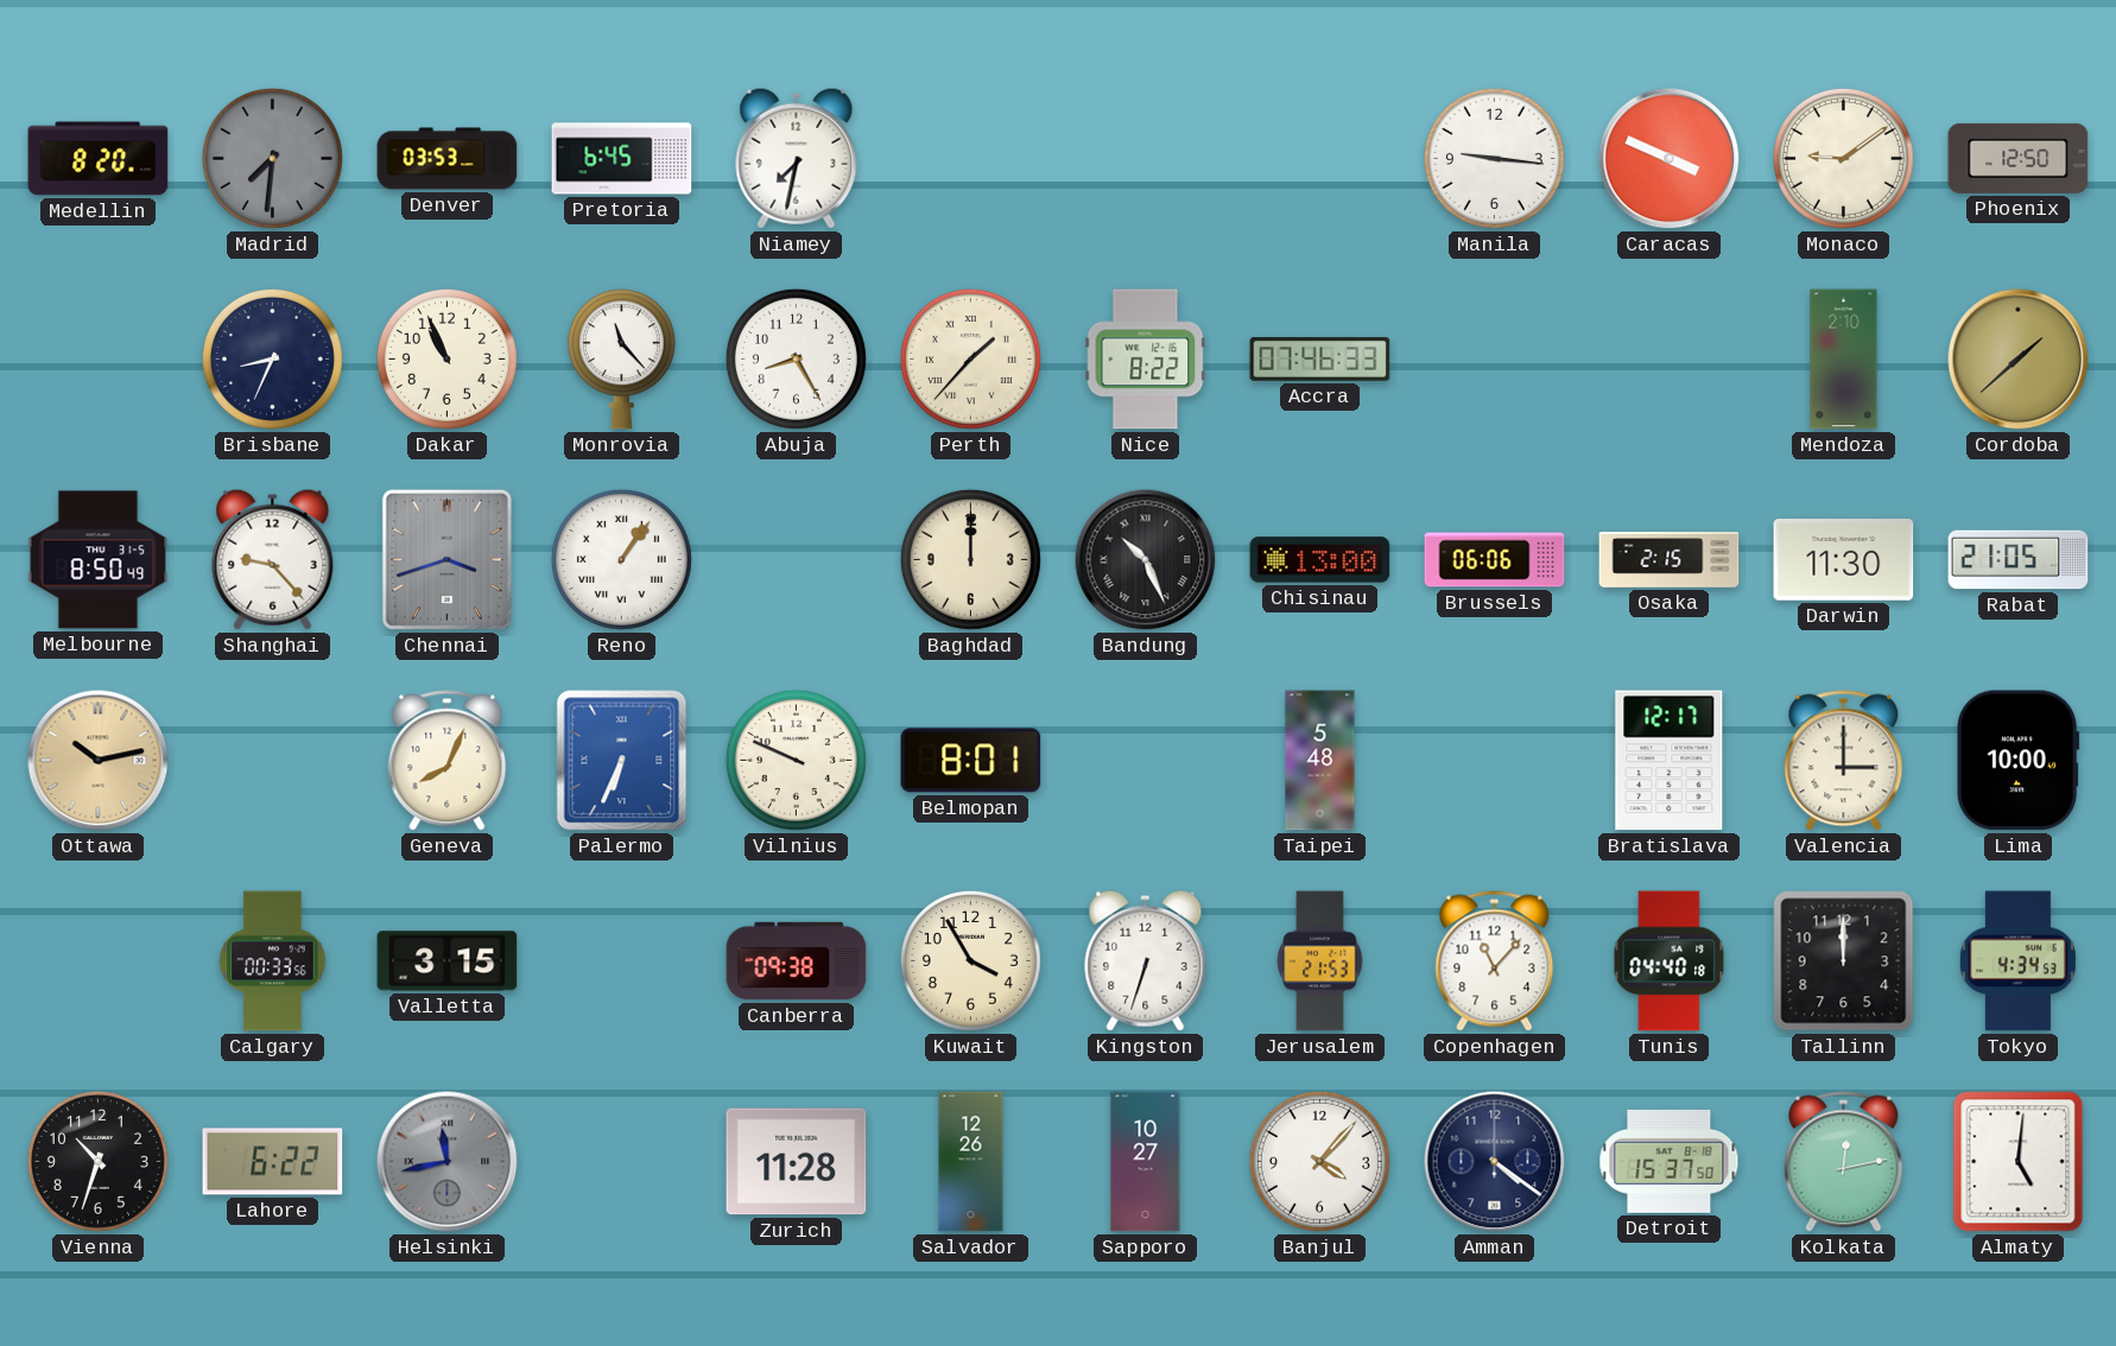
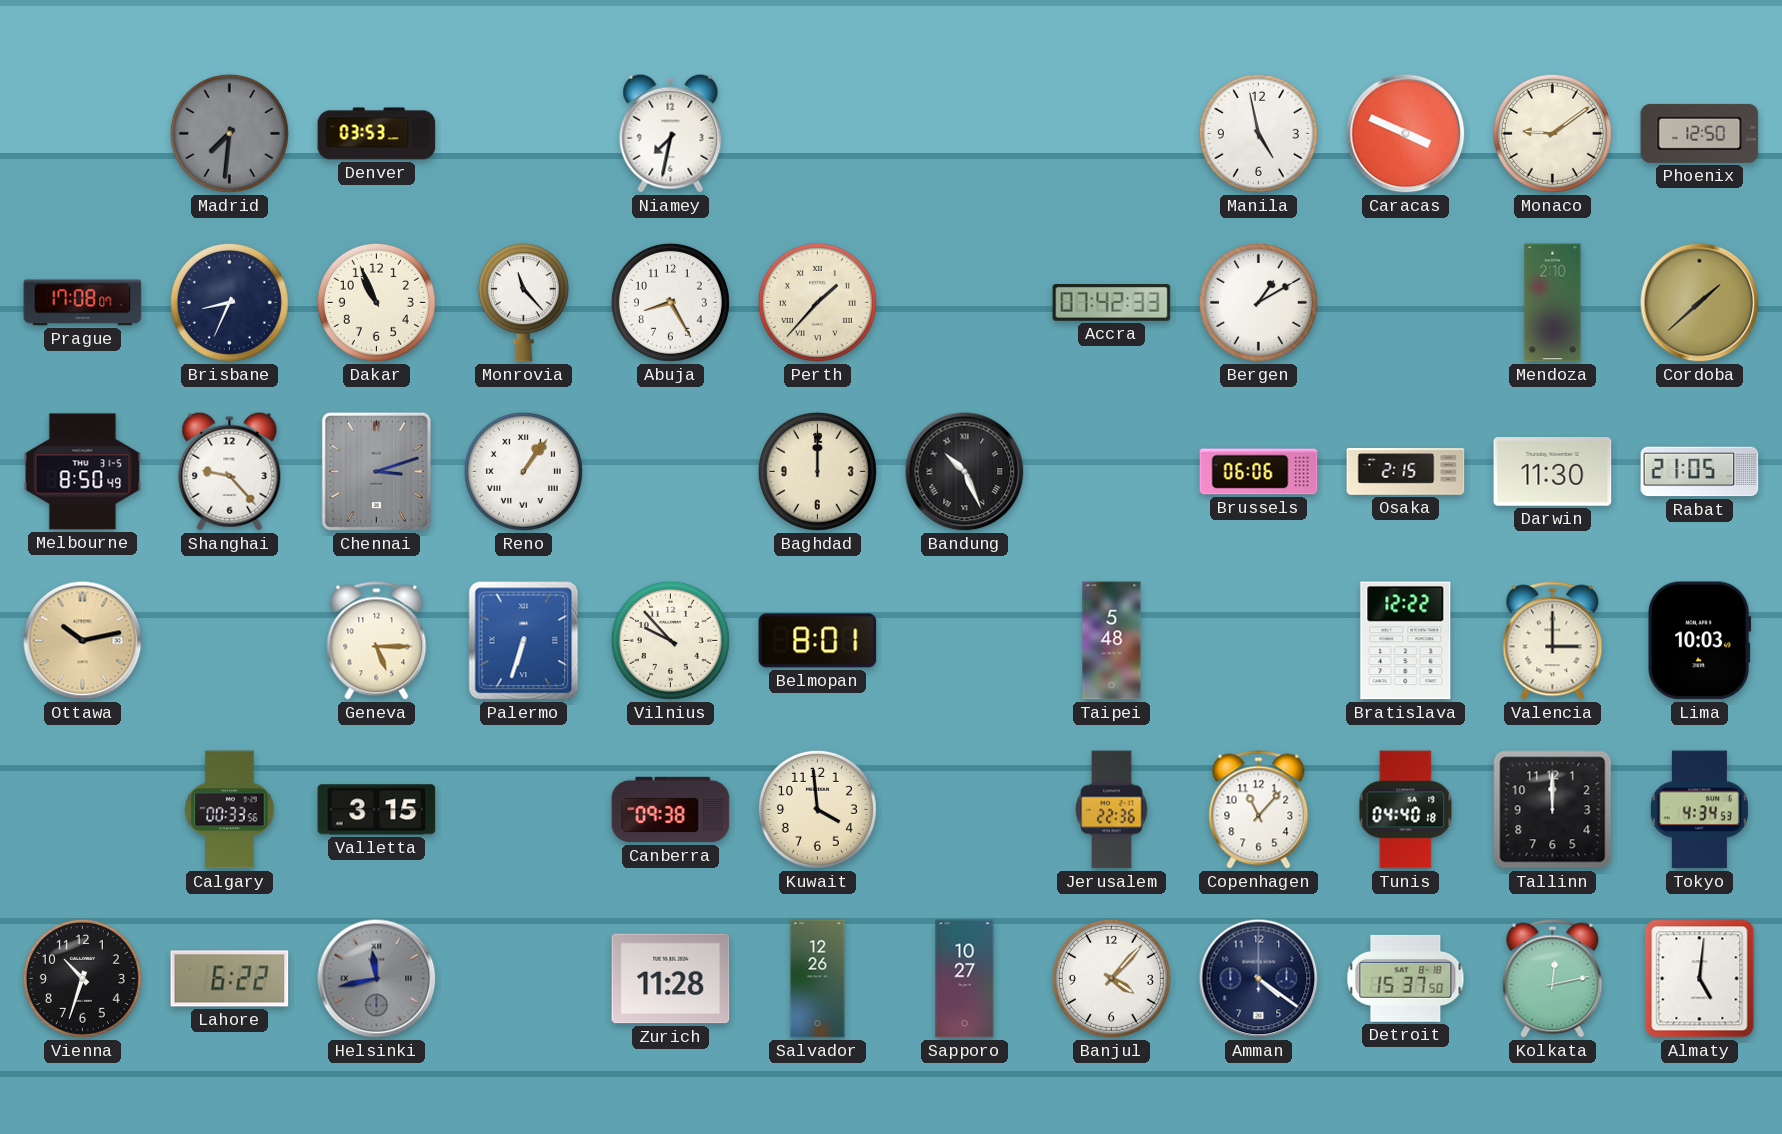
Medellin: 8:20 -> none (99, 159)
Pretoria: 6:45 -> none (622, 159)
Manila: 9:16 -> 4:58 (1258, 133)
Prague: none -> 17:08 (83, 303)
Nice: 8:22 -> none (1146, 360)
Accra: 07:46 -> 07:42 (1112, 303)
Bergen: none -> 1:10 (1258, 302)
Chennai: 3:42 -> 3:12 (376, 471)
Chisinau: 13:00 -> none (1320, 560)
Geneva: 8:04 -> 5:15 (377, 641)
Palermo: 6:34 -> 6:33 (524, 641)
Vilnius: 9:49 -> 9:53 (670, 640)
Bratislava: 12:17 -> 12:22 (1406, 641)
Lima: 10:00 -> 10:03 (1700, 641)
Kuwait: 3:55 -> 3:59 (817, 809)
Kingston: 6:33 -> none (1146, 960)
Jerusalem: 21:53 -> 22:36 (1112, 810)
